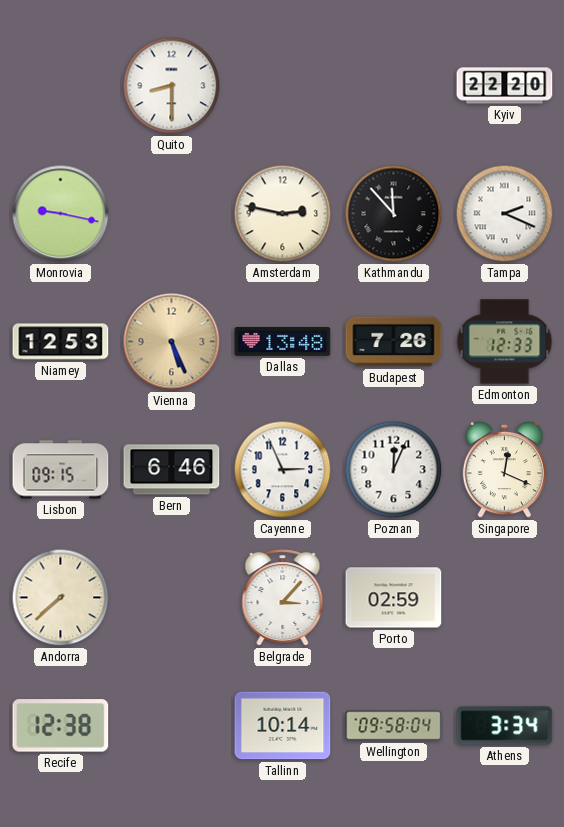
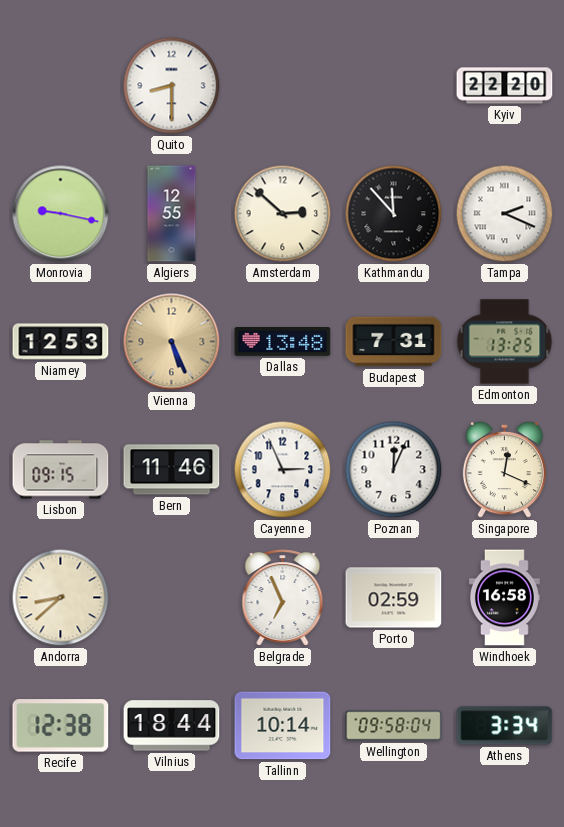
Algiers: none -> 12:55 (172, 214)
Amsterdam: 2:47 -> 2:52 (283, 214)
Budapest: 7:26 -> 7:31 (394, 342)
Edmonton: 12:33 -> 13:25 (505, 342)
Bern: 6:46 -> 11:46 (172, 470)
Andorra: 7:38 -> 8:38 (61, 598)
Belgrade: 3:07 -> 6:56 (283, 598)
Windhoek: none -> 16:58 (504, 598)
Vilnius: none -> 18:44 (172, 726)
